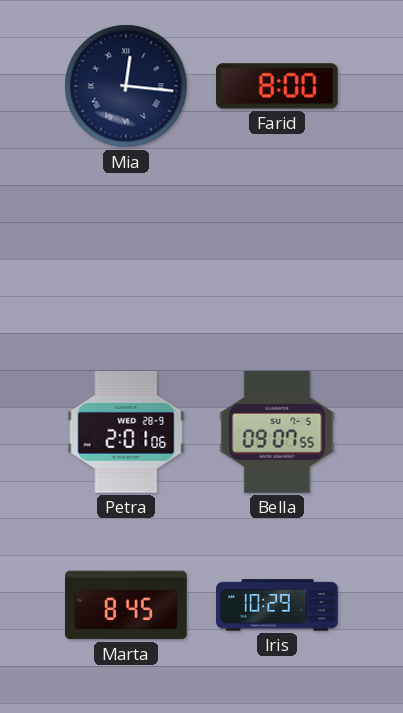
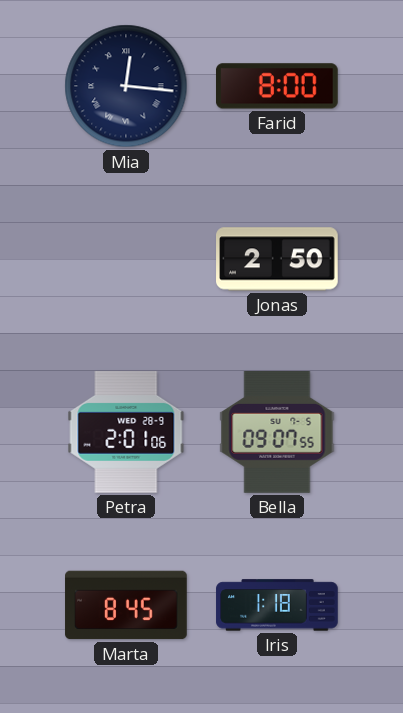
Jonas: none -> 2:50 (277, 259)
Iris: 10:29 -> 1:18 (277, 605)
